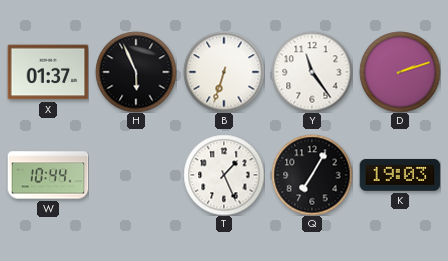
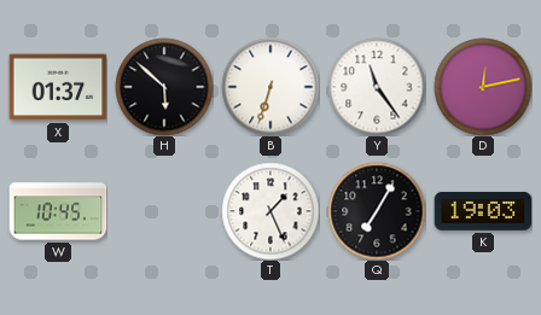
H: 5:56 -> 5:52 (164, 87)
D: 2:12 -> 12:13 (483, 87)
W: 10:44 -> 10:45 (58, 211)
